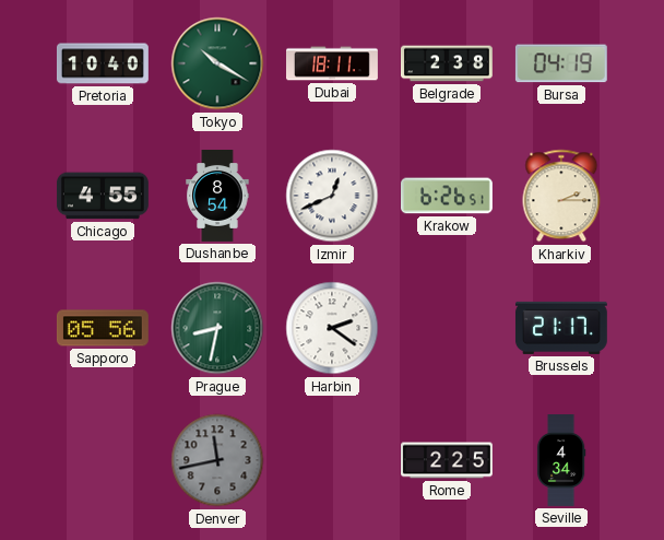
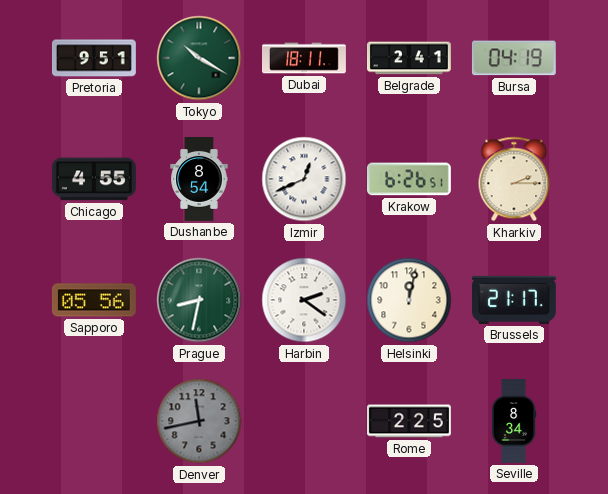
Pretoria: 10:40 -> 9:51 (94, 58)
Belgrade: 2:38 -> 2:41 (409, 58)
Helsinki: none -> 12:02 (409, 300)
Seville: 4:34 -> 8:34 (514, 422)
